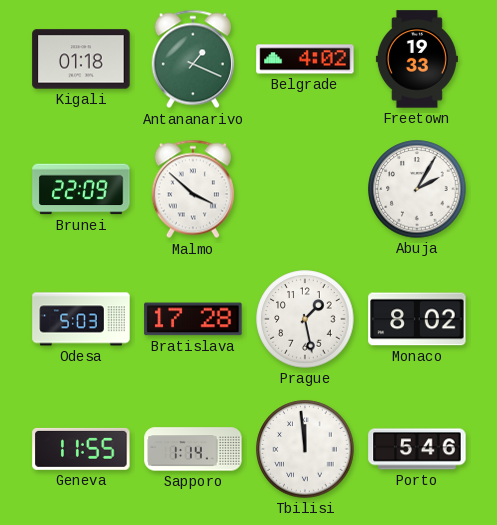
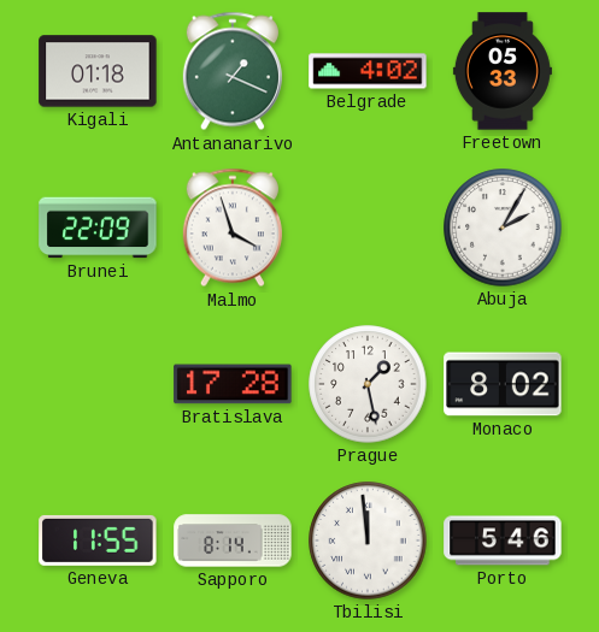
Freetown: 19:33 -> 05:33 (503, 71)
Malmo: 3:52 -> 3:57 (233, 228)
Odesa: 5:03 -> none (81, 319)
Sapporo: 1:14 -> 8:14 (233, 541)
